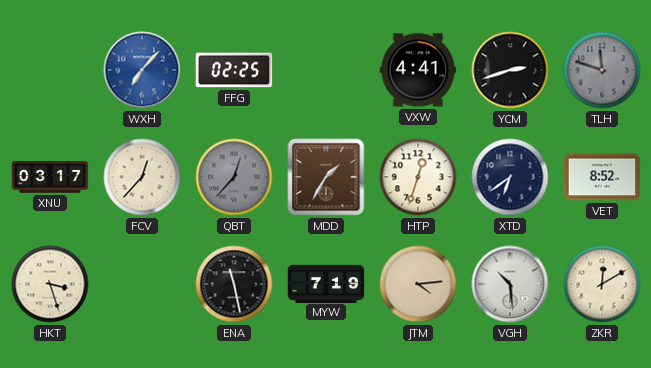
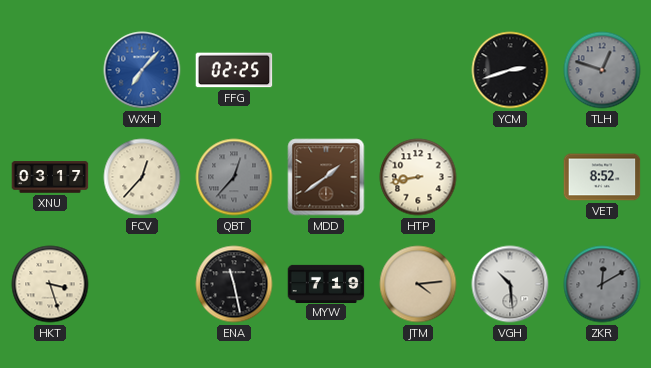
VXW: 4:41 -> none (418, 70)
TLH: 11:48 -> 12:48 (602, 70)
MDD: 1:35 -> 1:39 (326, 177)
HTP: 12:33 -> 8:43 (418, 177)
XTD: 6:39 -> none (510, 177)
ZKR dial: cream -> grey (602, 284)
